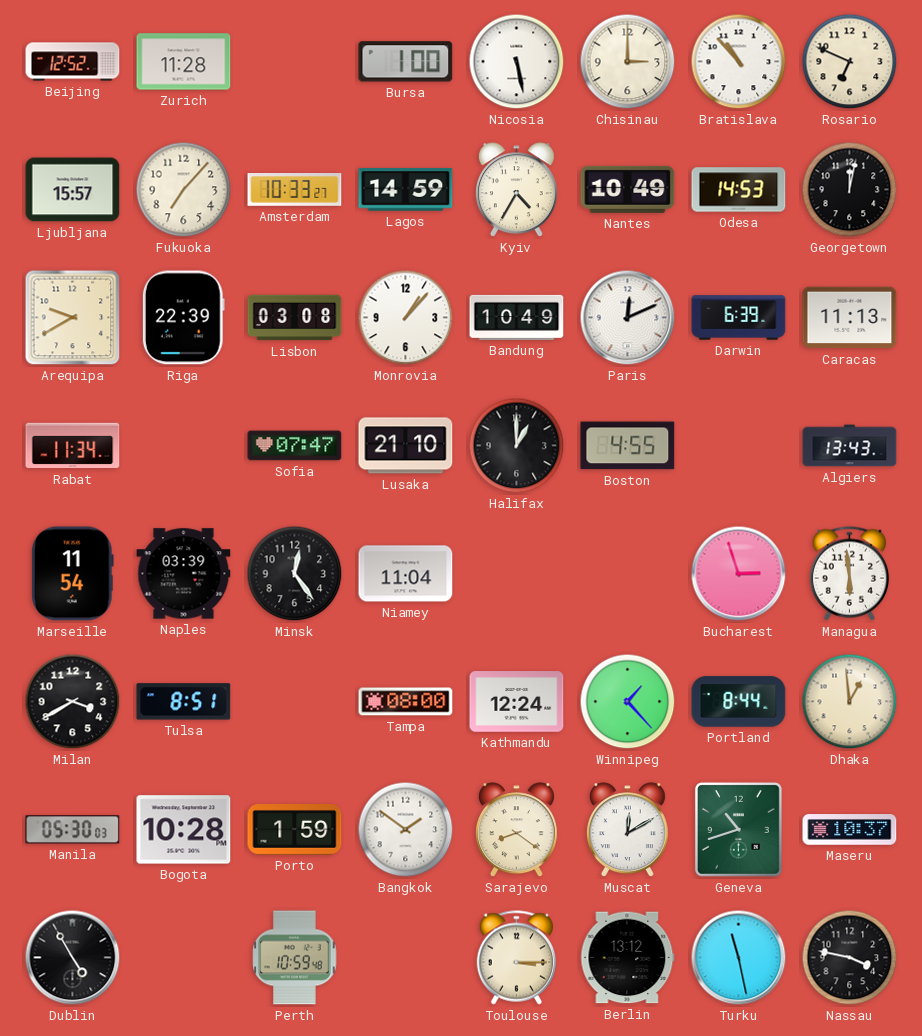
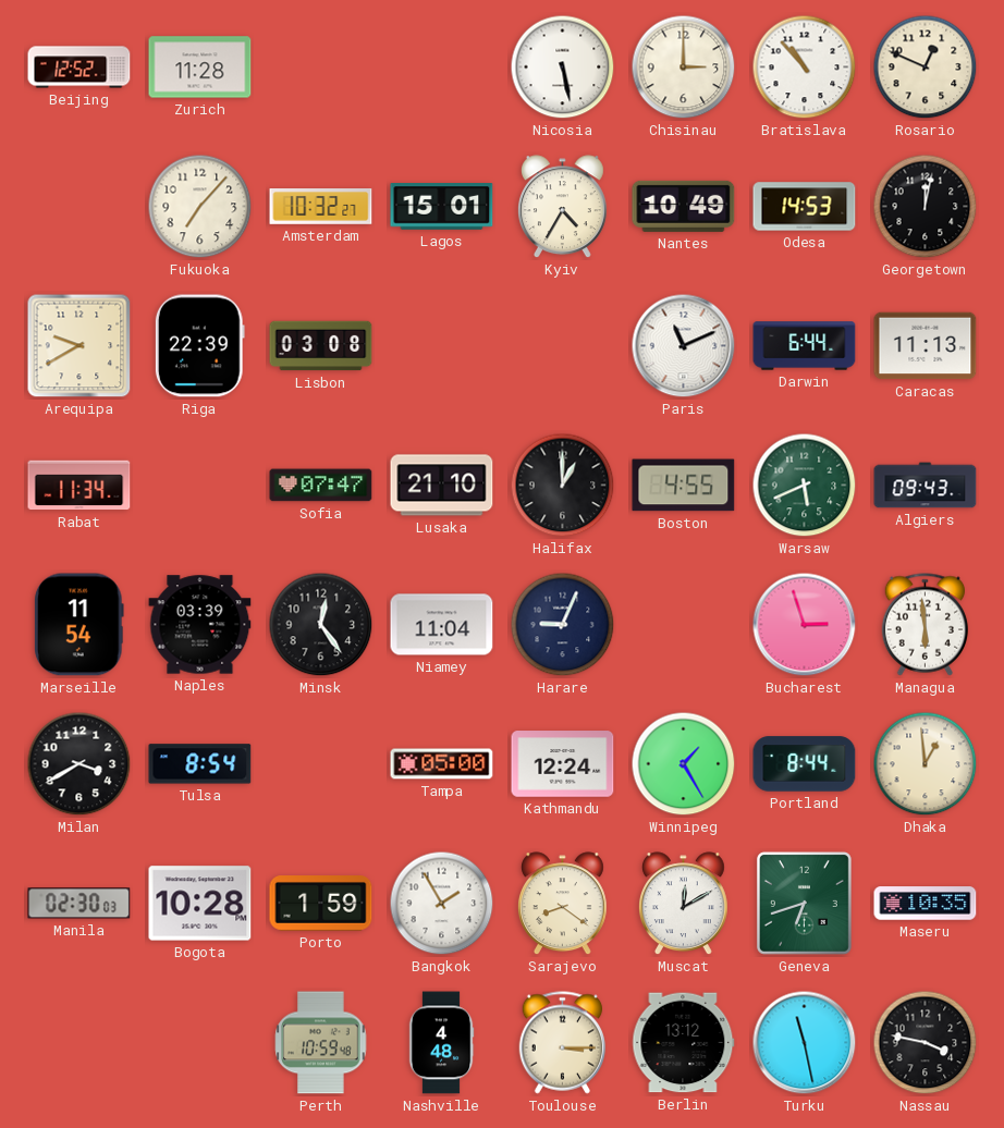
Bursa: 1:00 -> none (406, 62)
Rosario: 6:49 -> 12:49 (926, 68)
Ljubljana: 15:57 -> none (73, 190)
Amsterdam: 10:33 -> 10:32 (321, 207)
Lagos: 14:59 -> 15:01 (442, 207)
Monrovia: 1:07 -> none (406, 318)
Bandung: 10:49 -> none (517, 317)
Paris: 12:11 -> 11:11 (684, 346)
Darwin: 6:39 -> 6:44 (805, 346)
Warsaw: none -> 5:41 (805, 486)
Algiers: 13:43 -> 09:43 (926, 486)
Harare: none -> 9:04 (563, 625)
Tulsa: 8:51 -> 8:54 (200, 764)
Tampa: 08:00 -> 05:00 (442, 764)
Winnipeg: 1:23 -> 1:25 (684, 764)
Manila: 05:30 -> 02:30 (79, 904)
Bangkok: 1:51 -> 1:55 (442, 904)
Geneva: 10:42 -> 6:42 (804, 903)
Maseru: 10:37 -> 10:35 (926, 904)
Dublin: 4:55 -> none (73, 958)
Nashville: none -> 4:48 (441, 1043)
